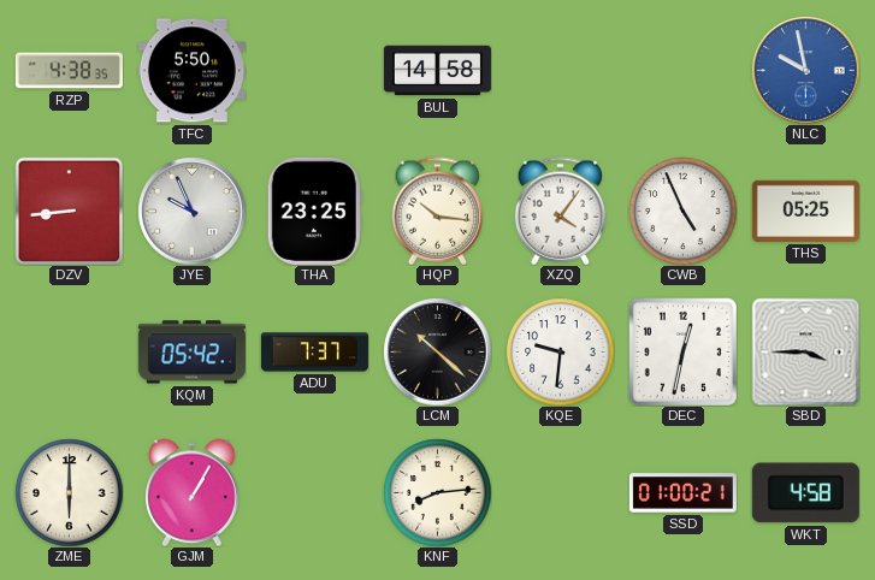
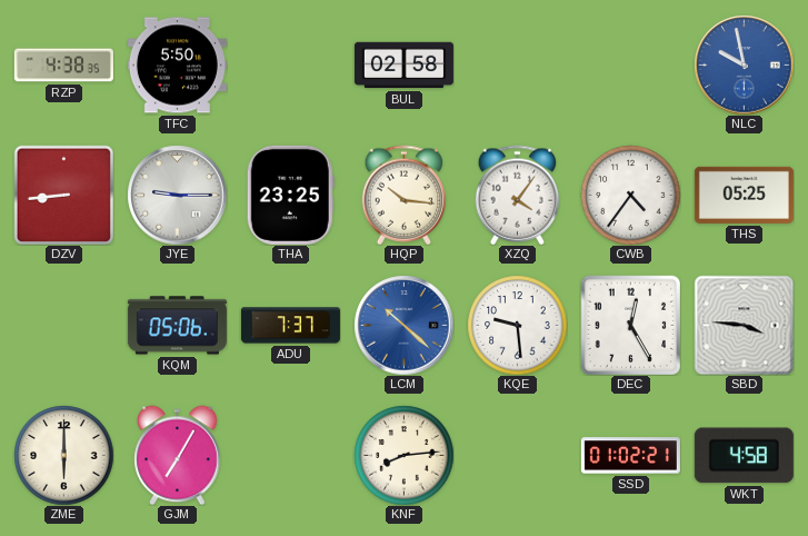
BUL: 14:58 -> 02:58 (403, 66)
JYE: 9:56 -> 9:15 (177, 195)
CWB: 4:56 -> 4:36 (630, 195)
KQM: 05:42 -> 05:06 (177, 326)
LCM dial: black -> blue (403, 325)
KQE: 9:31 -> 9:29 (517, 325)
DEC: 12:32 -> 12:25 (630, 325)
SBD: 3:45 -> 3:46 (744, 325)
GJM: 1:05 -> 7:05 (178, 455)
SSD: 01:00 -> 01:02 (630, 456)
